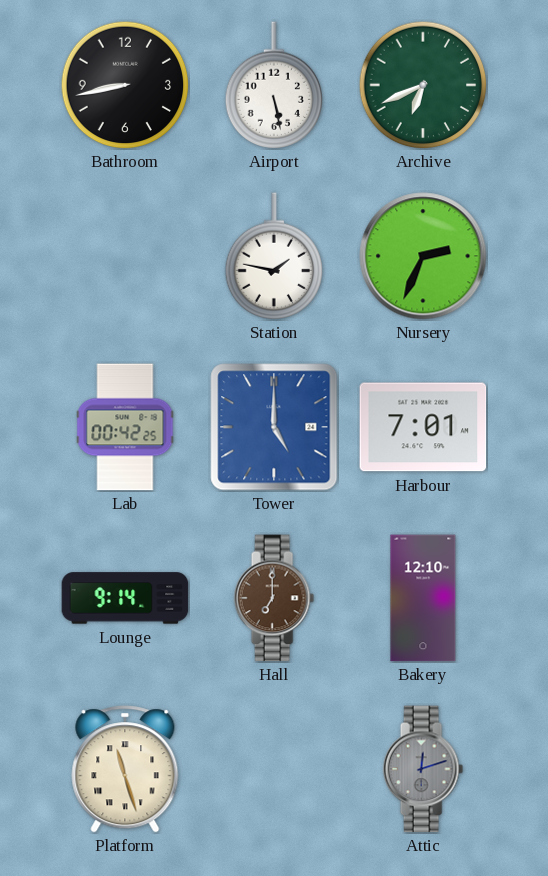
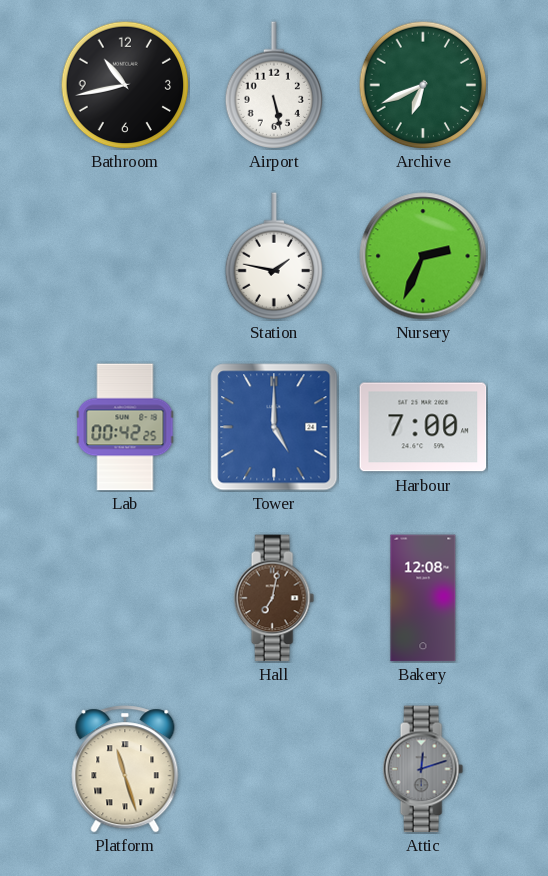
Bathroom: 8:43 -> 10:43 (125, 85)
Harbour: 7:01 -> 7:00 (423, 427)
Lounge: 9:14 -> none (125, 598)
Hall: 7:00 -> 7:02 (274, 598)
Bakery: 12:10 -> 12:08 (423, 598)
